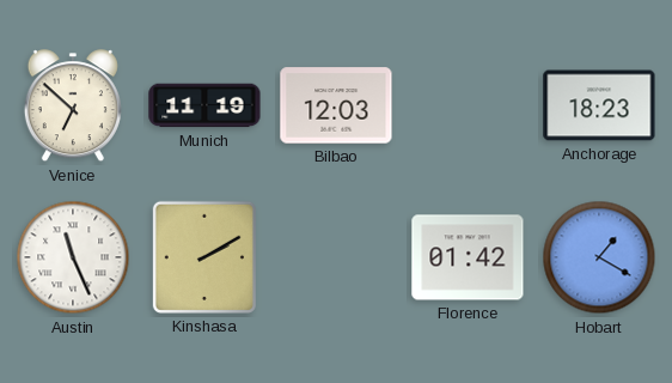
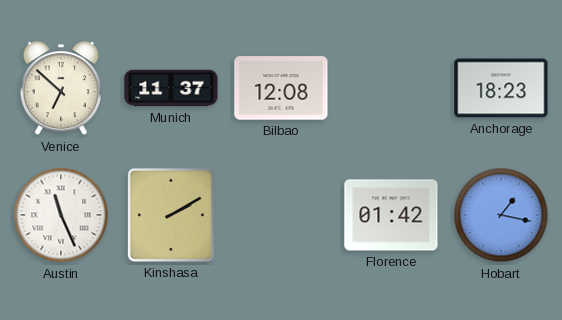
Munich: 11:19 -> 11:37 (171, 88)
Bilbao: 12:03 -> 12:08 (281, 88)
Hobart: 1:20 -> 1:17 (501, 215)
